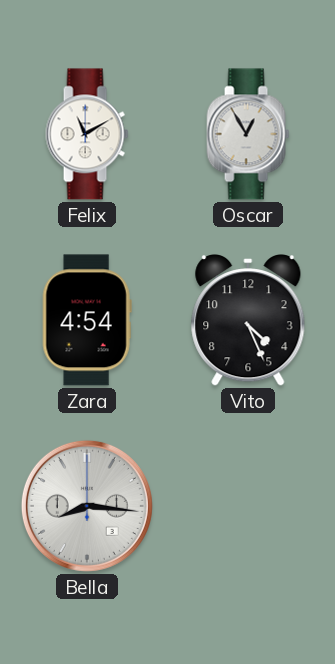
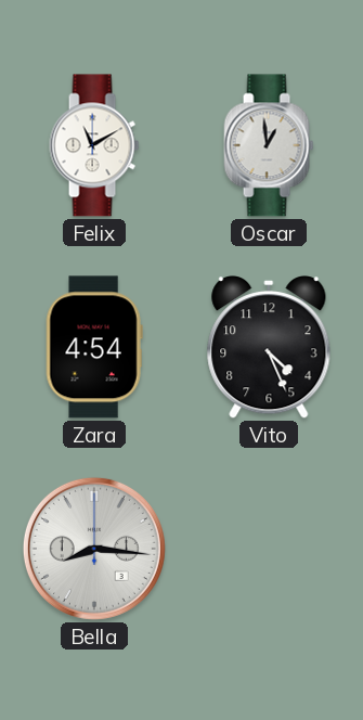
Oscar: 12:55 -> 12:59 (269, 145)
